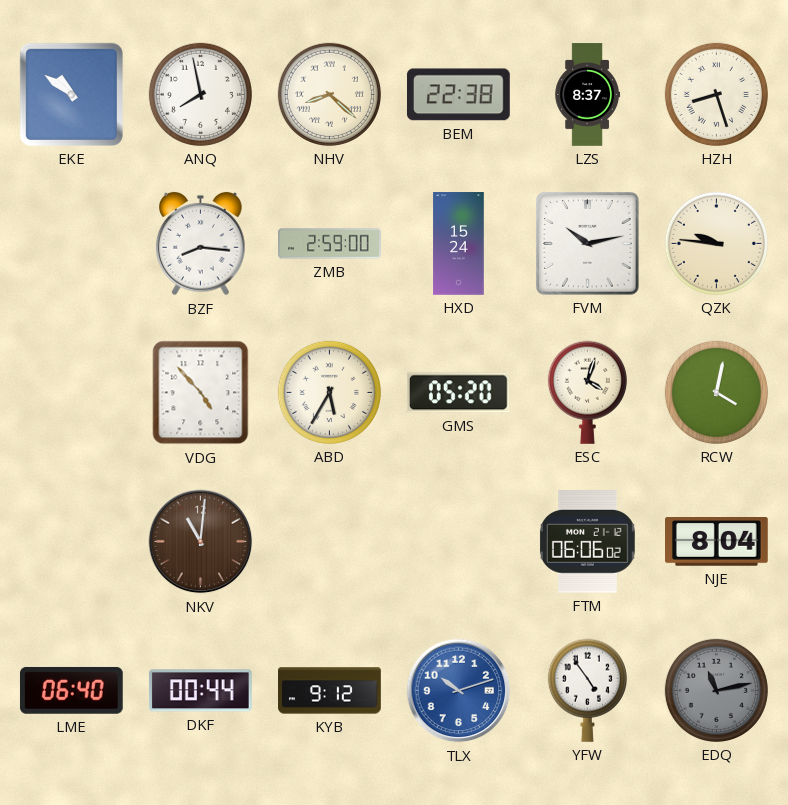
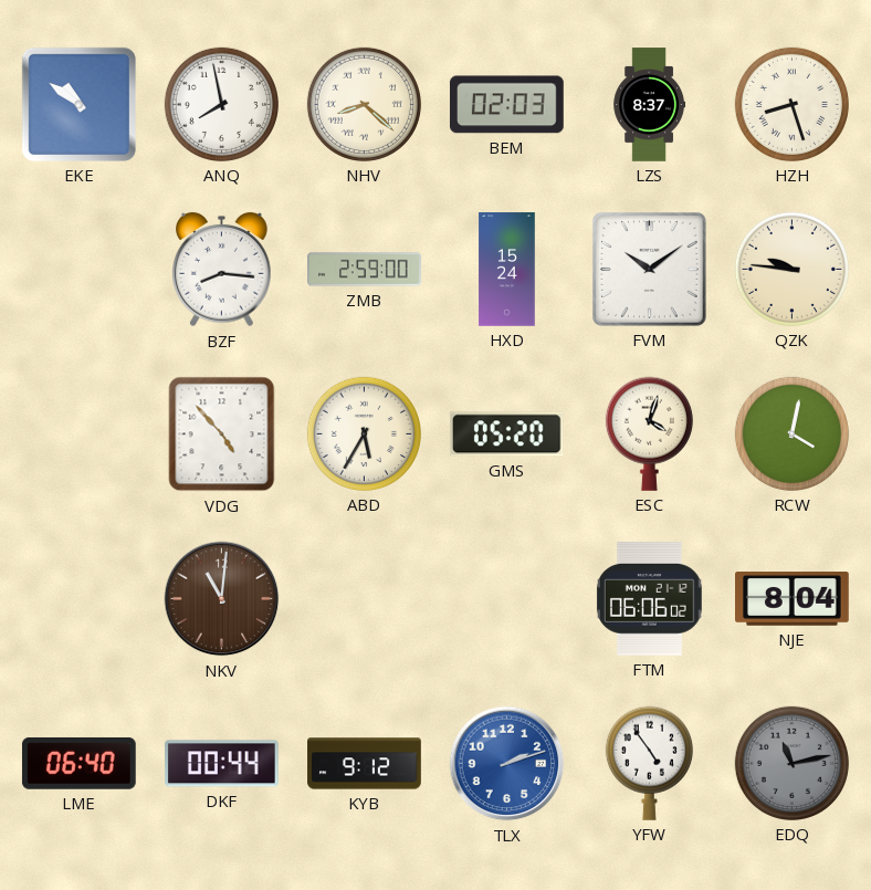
BEM: 22:38 -> 02:03 (506, 105)
FVM: 10:13 -> 10:09 (650, 270)
TLX: 10:12 -> 2:12 (507, 764)
